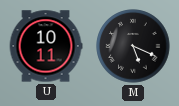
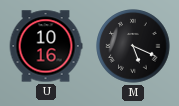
U: 10:11 -> 10:16 (46, 46)
